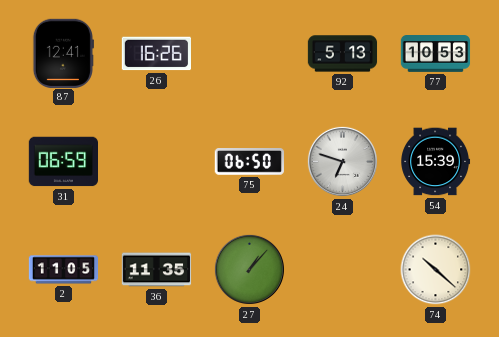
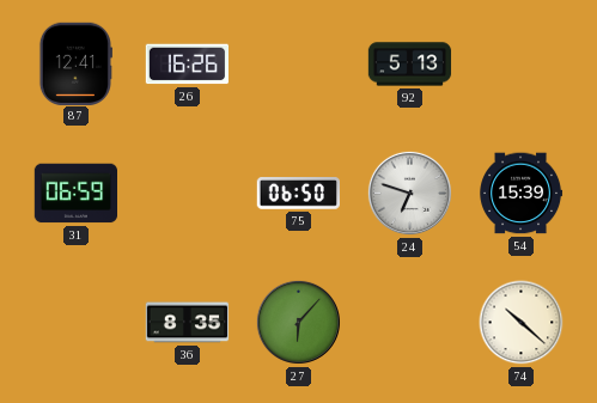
77: 10:53 -> none (436, 54)
2: 11:05 -> none (64, 270)
36: 11:35 -> 8:35 (188, 323)
27: 1:07 -> 6:07 (298, 322)
